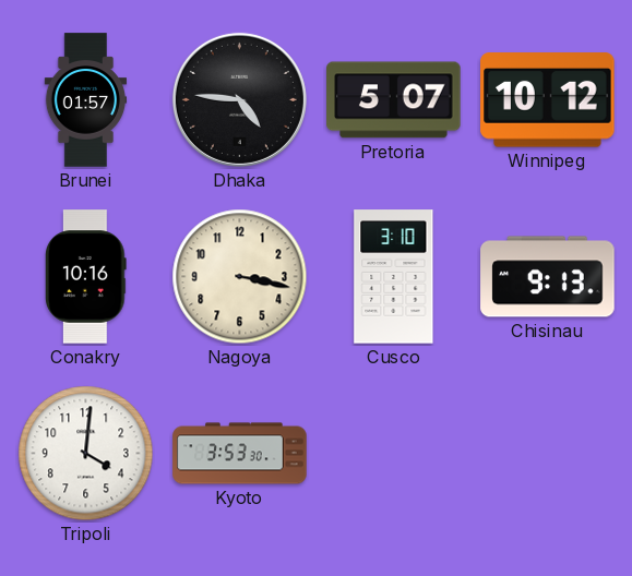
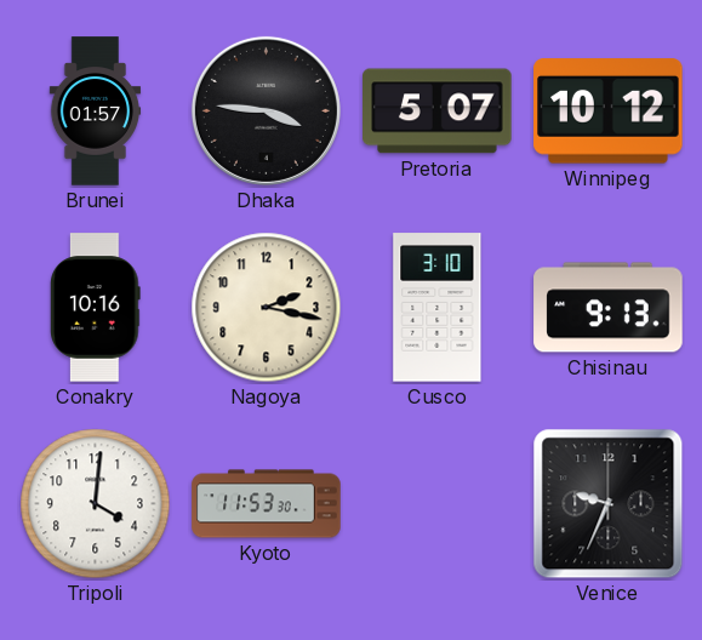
Dhaka: 4:46 -> 3:46 (266, 110)
Nagoya: 3:17 -> 2:17 (267, 308)
Kyoto: 3:53 -> 11:53 (267, 504)
Venice: none -> 9:34 (609, 504)
